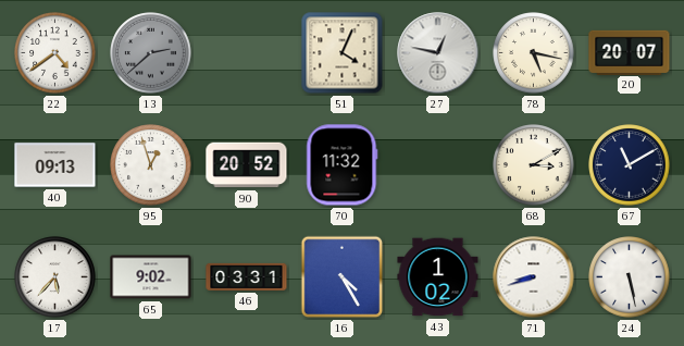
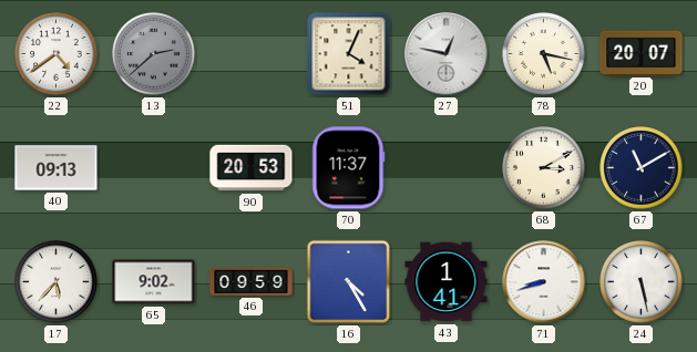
95: 12:57 -> none (151, 165)
90: 20:52 -> 20:53 (252, 168)
70: 11:32 -> 11:37 (349, 168)
46: 03:31 -> 09:59 (252, 281)
43: 1:02 -> 1:41 (447, 282)
